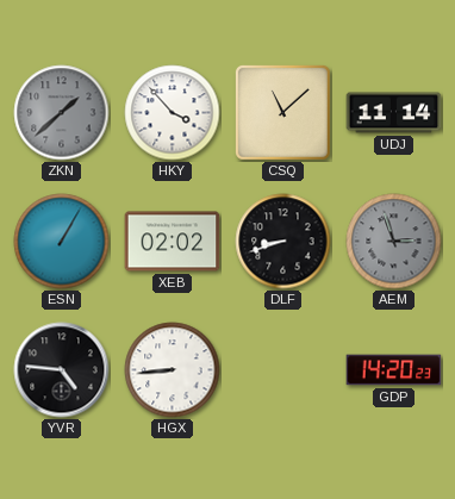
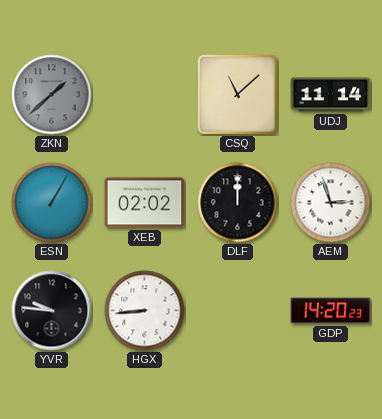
HKY: 3:53 -> none (173, 113)
DLF: 8:42 -> 12:00 (238, 203)
AEM dial: grey -> white (331, 203)
YVR: 4:46 -> 9:46 (52, 311)
